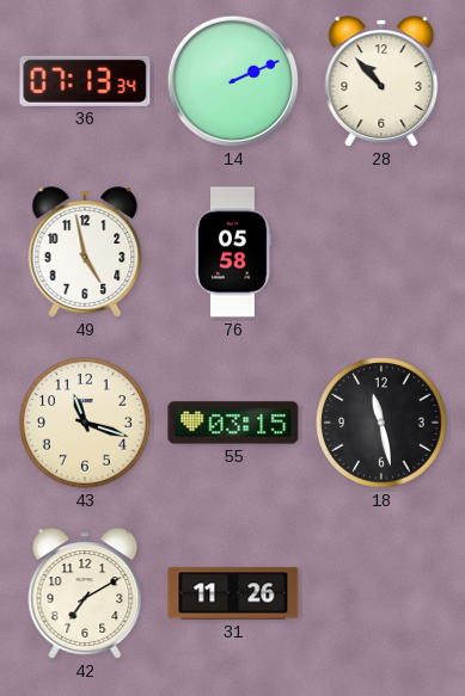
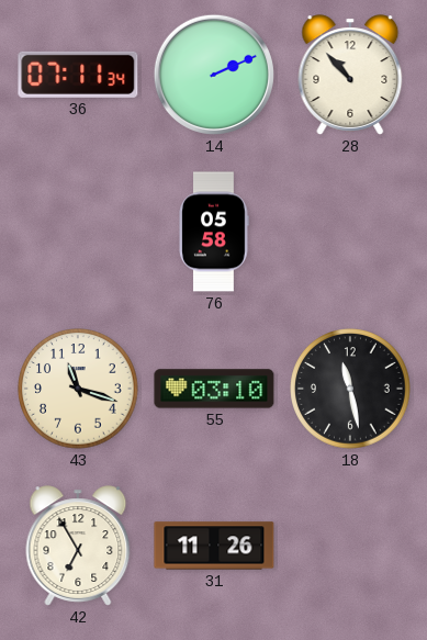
36: 07:13 -> 07:11 (78, 75)
49: 4:58 -> none (85, 252)
55: 03:15 -> 03:10 (214, 389)
42: 7:10 -> 6:55 (78, 546)
